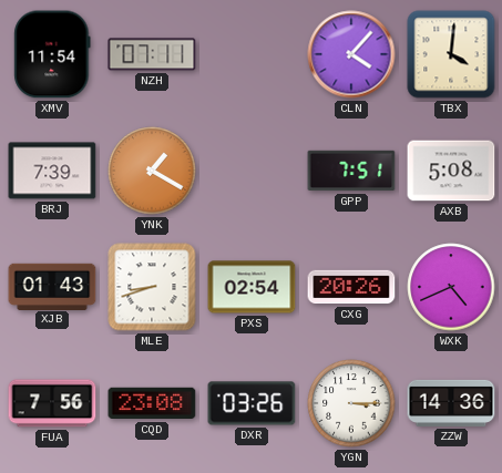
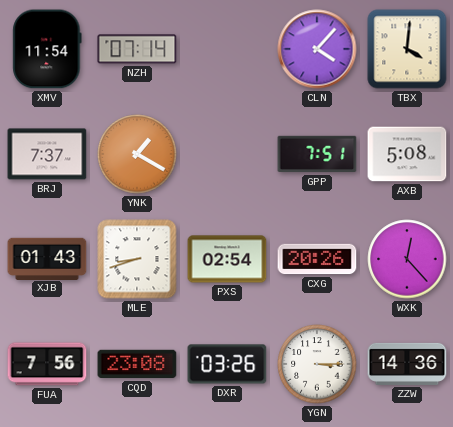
NZH: 07:11 -> 07:14 (137, 49)
BRJ: 7:39 -> 7:37 (47, 154)
WXK: 4:41 -> 12:23 (407, 259)
